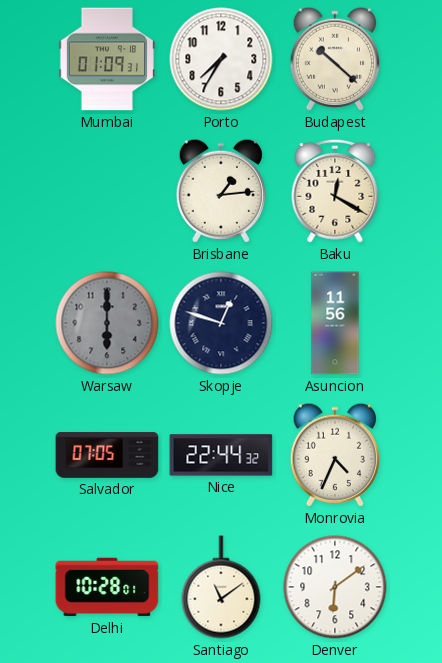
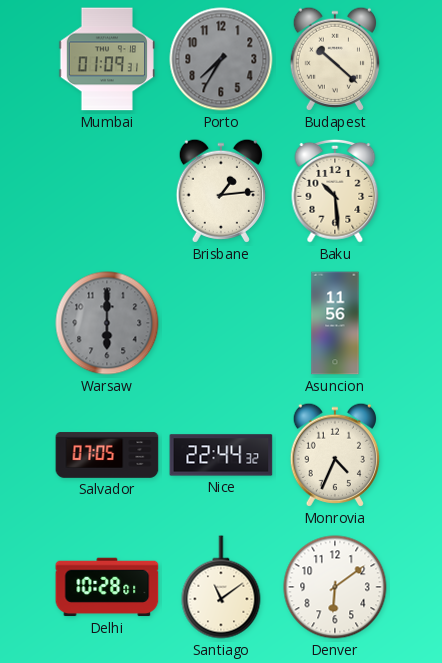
Porto dial: white -> grey (221, 59)
Baku: 12:20 -> 10:29 (335, 191)
Skopje: 12:48 -> none (221, 323)
